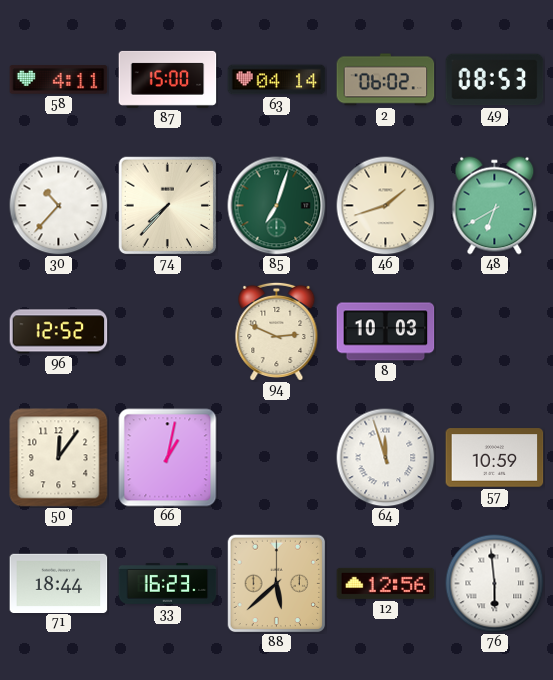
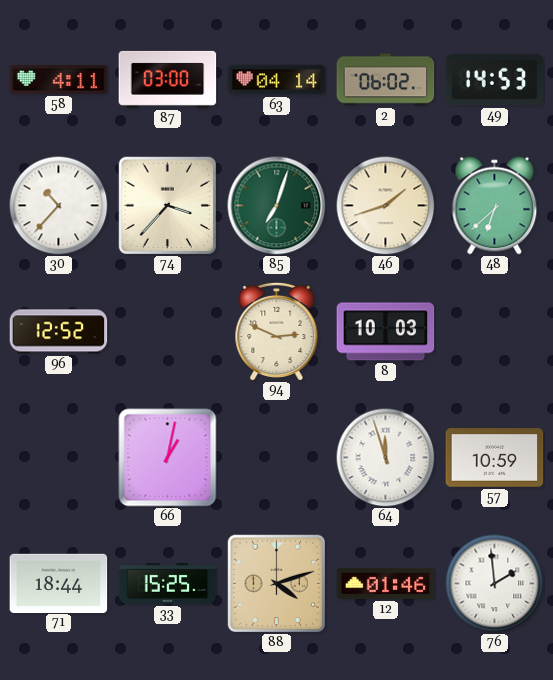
87: 15:00 -> 03:00 (168, 79)
49: 08:53 -> 14:53 (495, 80)
74: 7:37 -> 3:37 (167, 205)
48: 6:40 -> 6:38 (495, 206)
50: 12:06 -> none (59, 458)
33: 16:23 -> 15:25 (168, 584)
88: 5:38 -> 4:12 (276, 583)
12: 12:56 -> 01:46 (386, 583)
76: 5:59 -> 1:59 (495, 584)
